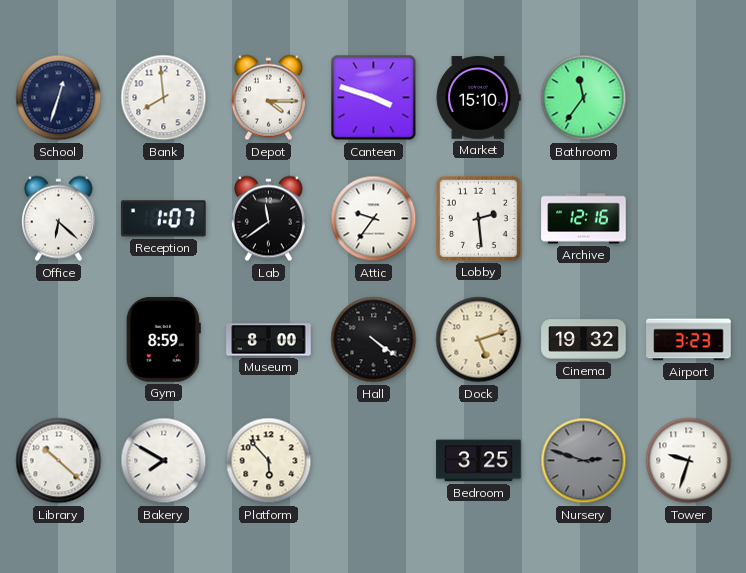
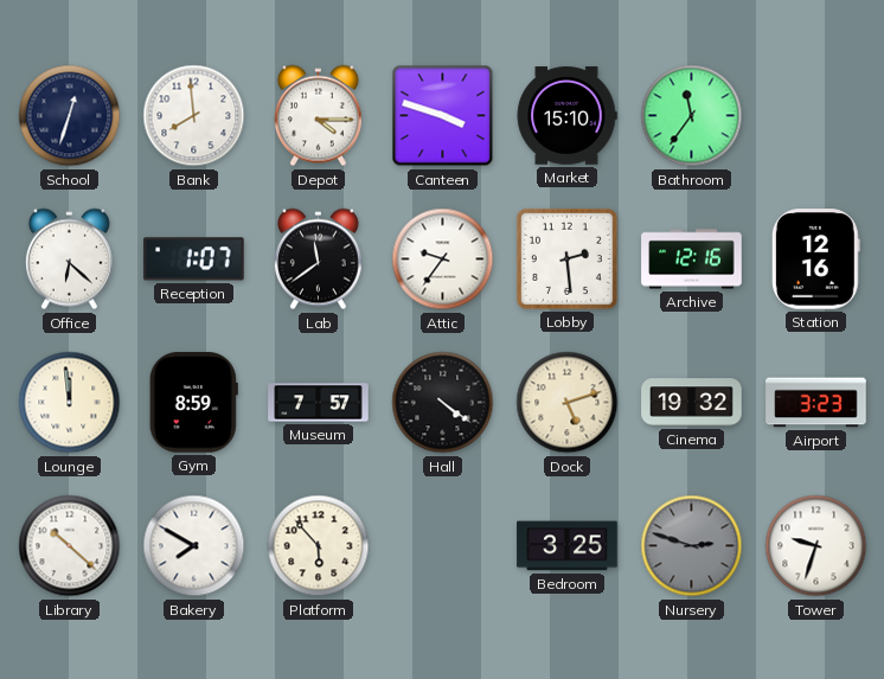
Station: none -> 12:16 (815, 260)
Lounge: none -> 11:59 (70, 403)
Museum: 8:00 -> 7:57 (319, 403)
